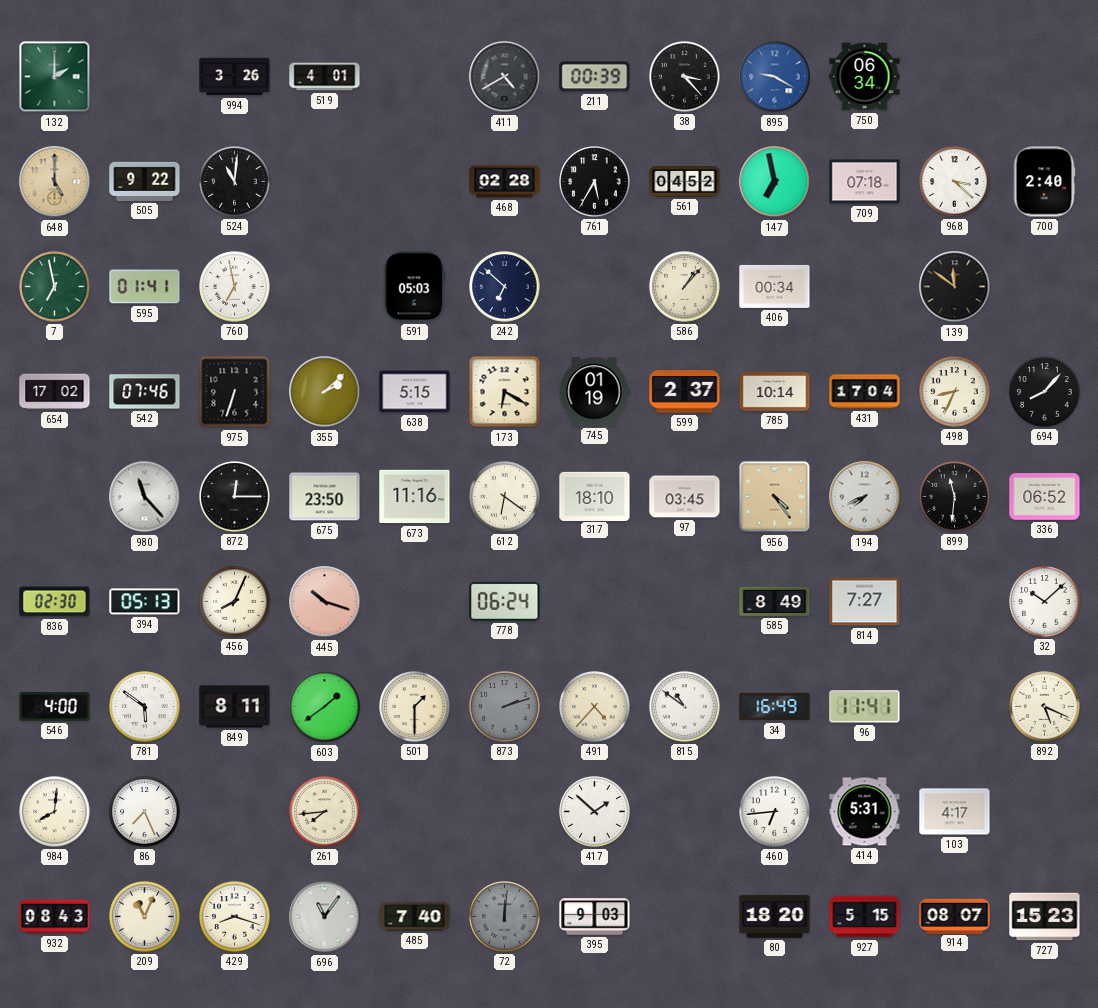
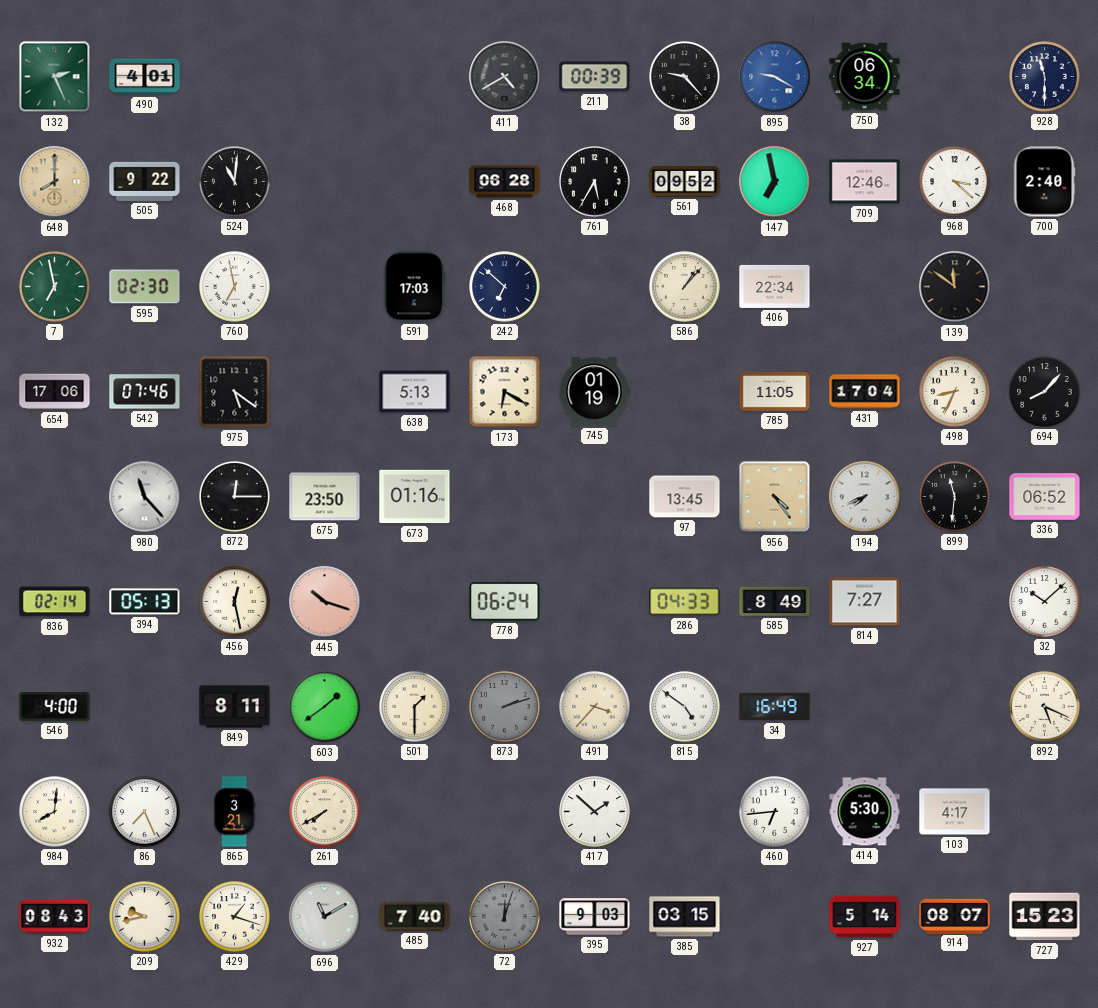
132: 2:00 -> 2:26 (55, 77)
490: none -> 4:01 (145, 77)
994: 3:26 -> none (235, 77)
519: 4:01 -> none (325, 77)
38: 3:23 -> 9:23 (685, 77)
928: none -> 11:30 (1045, 77)
648: 5:00 -> 8:00 (55, 182)
468: 02:28 -> 06:28 (505, 182)
561: 04:52 -> 09:52 (685, 182)
709: 07:18 -> 12:46 (865, 182)
595: 01:41 -> 02:30 (145, 287)
591: 05:03 -> 17:03 (414, 287)
406: 00:34 -> 22:34 (775, 286)
654: 17:02 -> 17:06 (55, 392)
975: 6:33 -> 5:21 (235, 392)
355: 2:08 -> none (325, 392)
638: 5:15 -> 5:13 (415, 392)
599: 2:37 -> none (685, 392)
785: 10:14 -> 11:05 (775, 391)
673: 11:16 -> 01:16 (415, 497)
612: 6:21 -> none (505, 497)
317: 18:10 -> none (595, 496)
97: 03:45 -> 13:45 (685, 497)
836: 02:30 -> 02:14 (55, 602)
456: 8:04 -> 12:28 (235, 602)
286: none -> 04:33 (685, 602)
781: 5:51 -> none (145, 707)
491: 4:37 -> 3:37 (595, 707)
815: 10:51 -> 4:51 (685, 707)
96: 11:41 -> none (865, 707)
865: none -> 3:21 (234, 812)
261: 7:44 -> 7:40 (325, 812)
414: 5:31 -> 5:30 (865, 812)
209: 11:04 -> 9:43 (145, 917)
429: 8:18 -> 1:18 (235, 917)
696: 11:06 -> 11:10 (325, 917)
72: 12:01 -> 12:03 (505, 917)
385: none -> 03:15 (685, 917)
80: 18:20 -> none (775, 917)
927: 5:15 -> 5:14 (865, 917)
